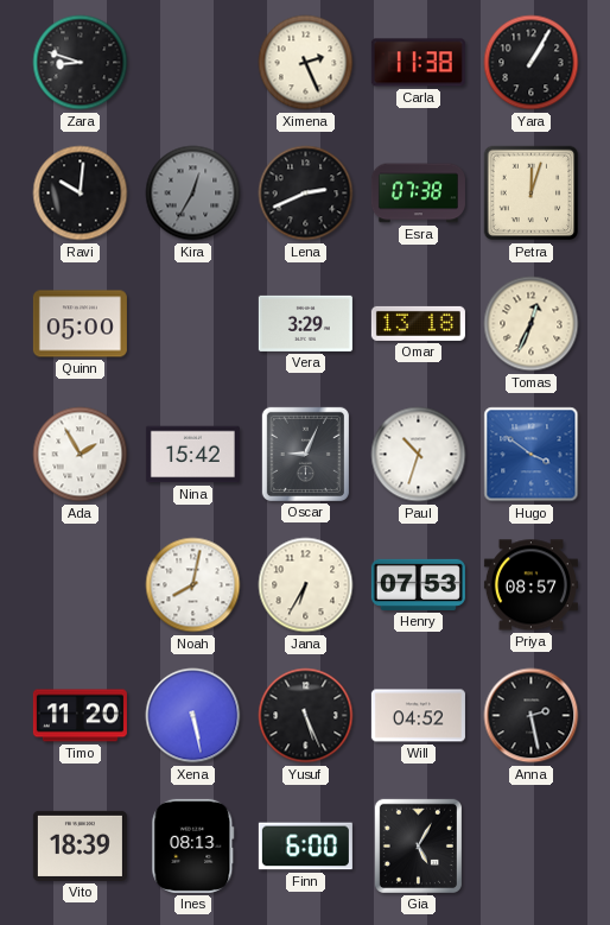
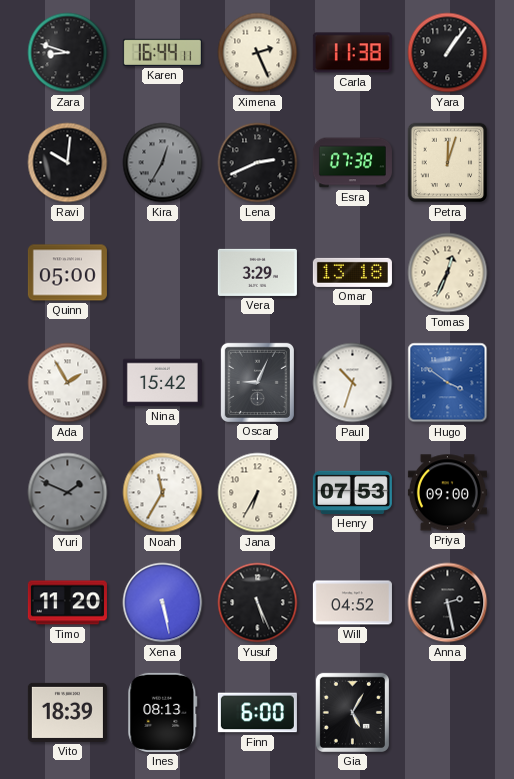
Karen: none -> 16:44 (162, 52)
Yara: 1:05 -> 1:06 (448, 53)
Yuri: none -> 1:49 (68, 493)
Noah: 8:02 -> 11:35 (163, 493)
Priya: 08:57 -> 09:00 (447, 493)
